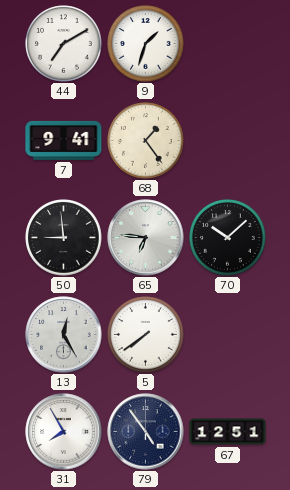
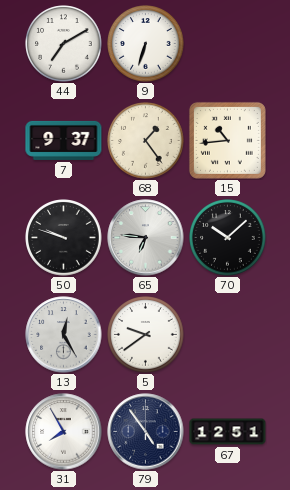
9: 1:33 -> 6:33 (146, 44)
7: 9:41 -> 9:37 (64, 140)
15: none -> 10:44 (227, 140)
50: 8:59 -> 9:48 (64, 238)
5: 7:39 -> 9:39 (146, 335)
